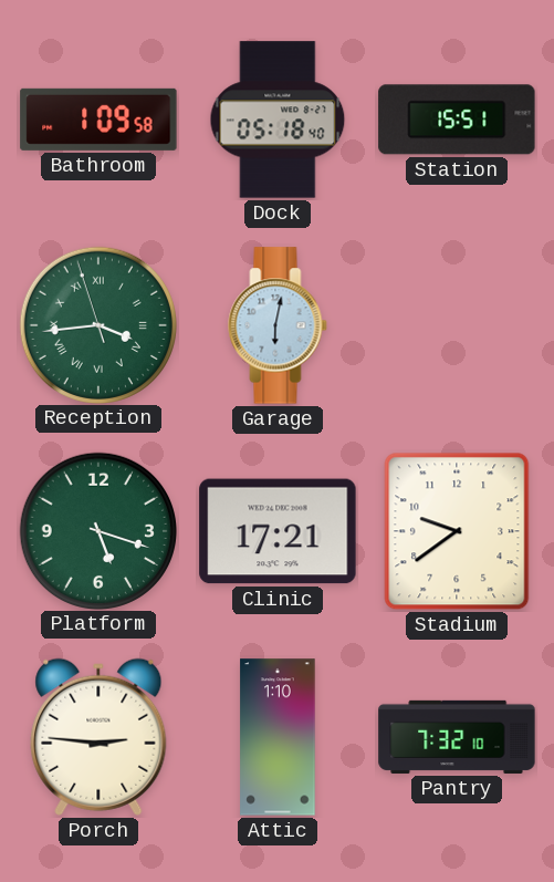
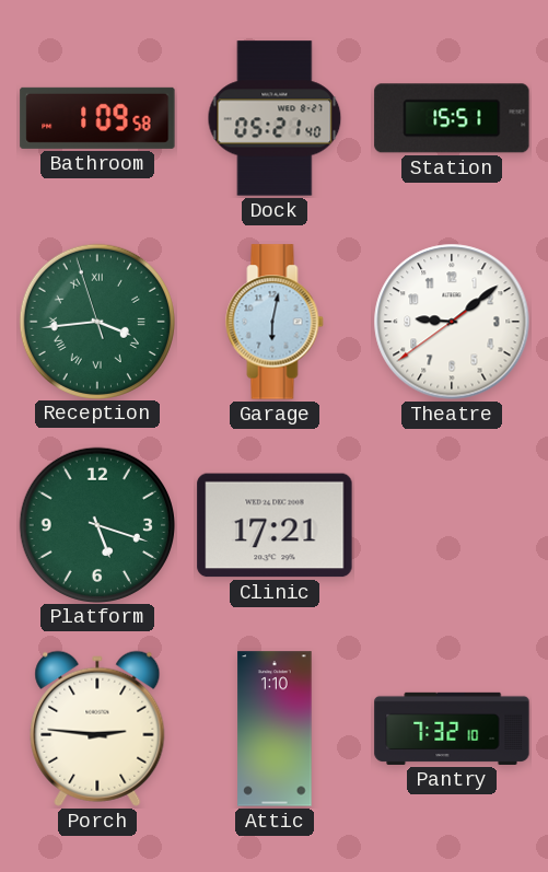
Dock: 05:18 -> 05:21 (275, 118)
Theatre: none -> 9:08 (452, 322)
Stadium: 9:39 -> none (457, 531)
